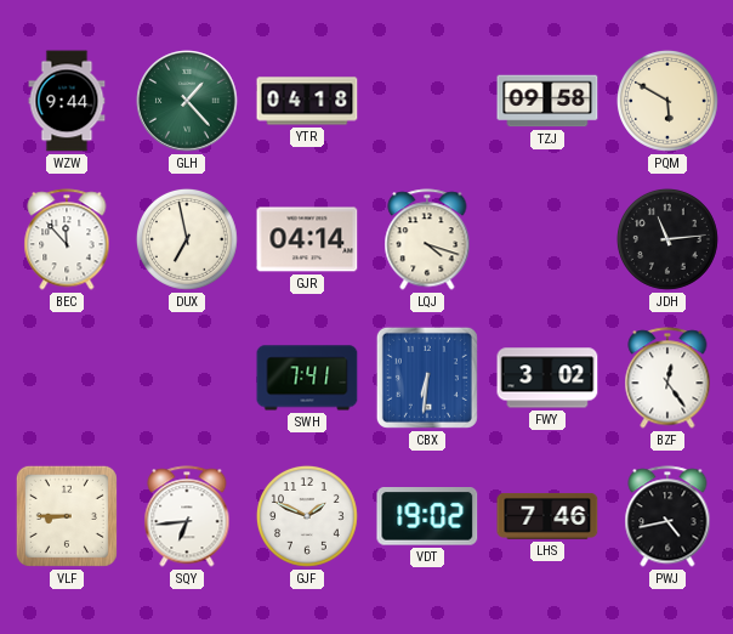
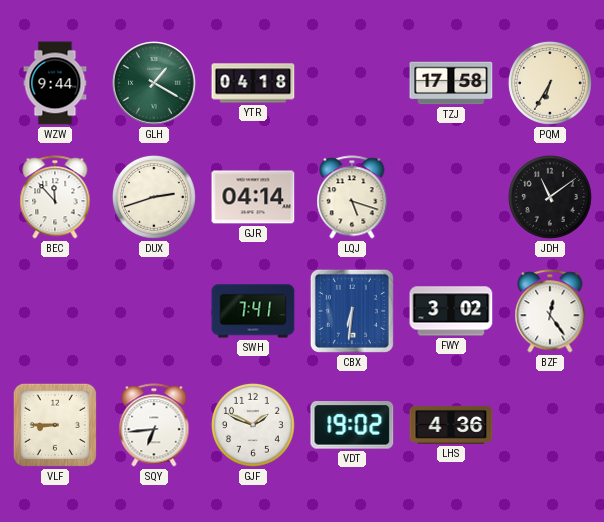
GLH: 1:23 -> 1:20 (154, 83)
TZJ: 09:58 -> 17:58 (451, 83)
PQM: 5:50 -> 6:35 (550, 83)
DUX: 6:58 -> 2:42 (154, 197)
LQJ: 4:18 -> 5:18 (352, 197)
JDH: 11:14 -> 11:09 (550, 197)
LHS: 7:46 -> 4:36 (451, 426)
PWJ: 4:43 -> none (667, 516)
